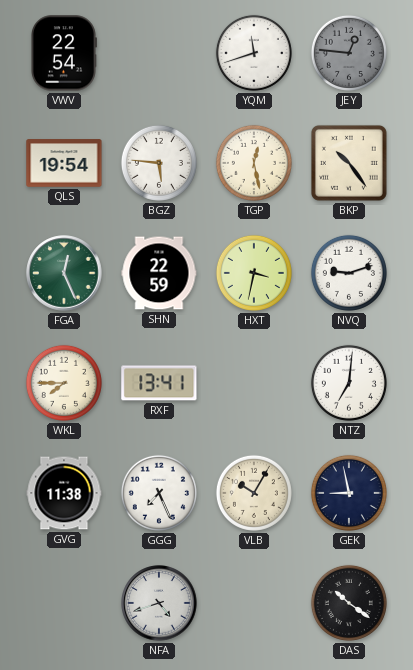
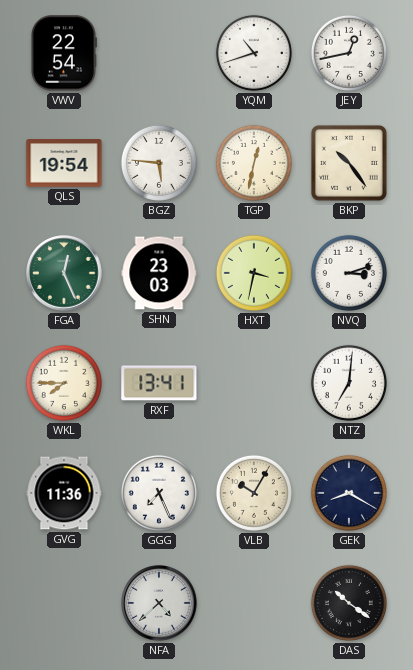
YQM: 11:42 -> 10:42 (254, 53)
JEY: 12:46 -> 12:43 (349, 53)
JEY dial: grey -> white (349, 53)
TGP: 12:28 -> 12:32 (254, 163)
SHN: 22:59 -> 23:03 (159, 273)
NVQ: 9:12 -> 3:12 (349, 273)
GVG: 11:38 -> 11:36 (64, 493)
GEK: 8:58 -> 8:20 (349, 493)
NFA: 4:42 -> 4:38 (159, 603)
